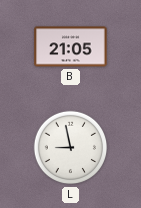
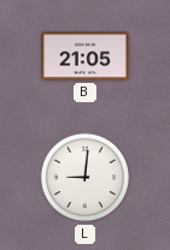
L: 8:58 -> 9:01 (86, 178)
